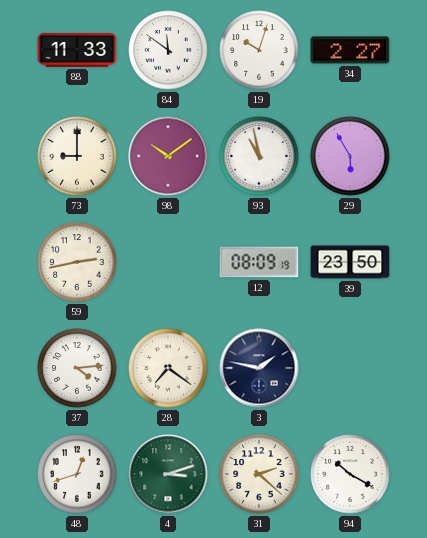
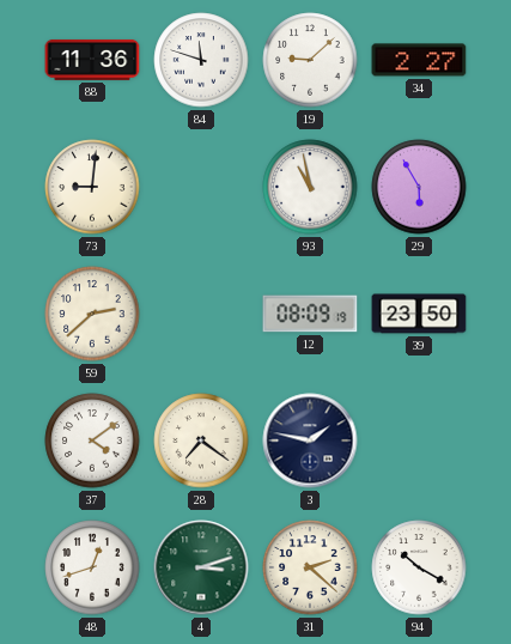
88: 11:33 -> 11:36 (92, 60)
84: 11:51 -> 11:48 (201, 60)
19: 10:03 -> 9:08 (310, 60)
73: 9:00 -> 9:01 (92, 187)
98: 10:09 -> none (168, 156)
59: 2:43 -> 2:38 (92, 314)
37: 4:14 -> 4:09 (92, 441)
